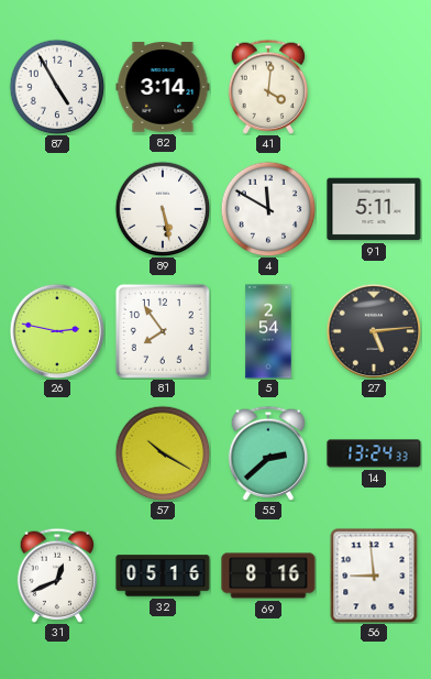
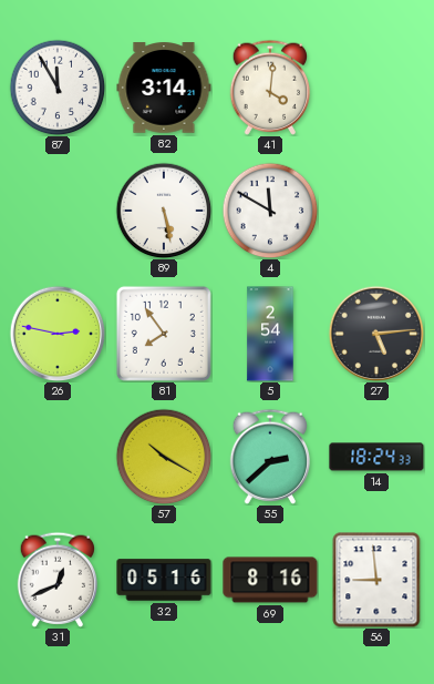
87: 4:55 -> 11:55 (58, 88)
91: 5:11 -> none (374, 209)
14: 13:24 -> 18:24 (376, 457)
